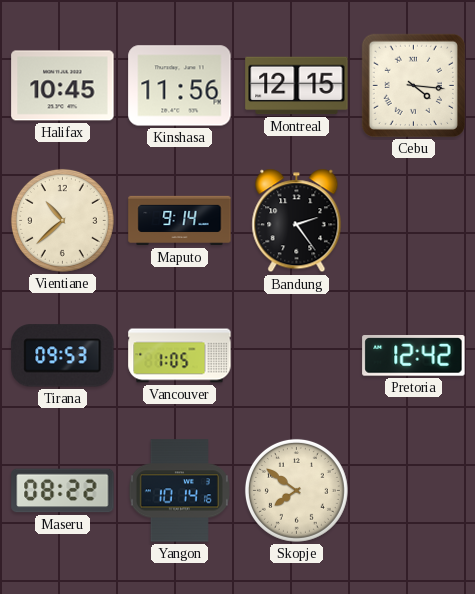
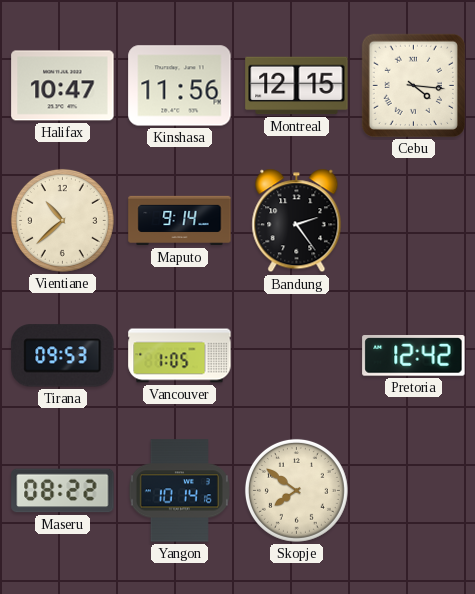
Halifax: 10:45 -> 10:47 (63, 86)
